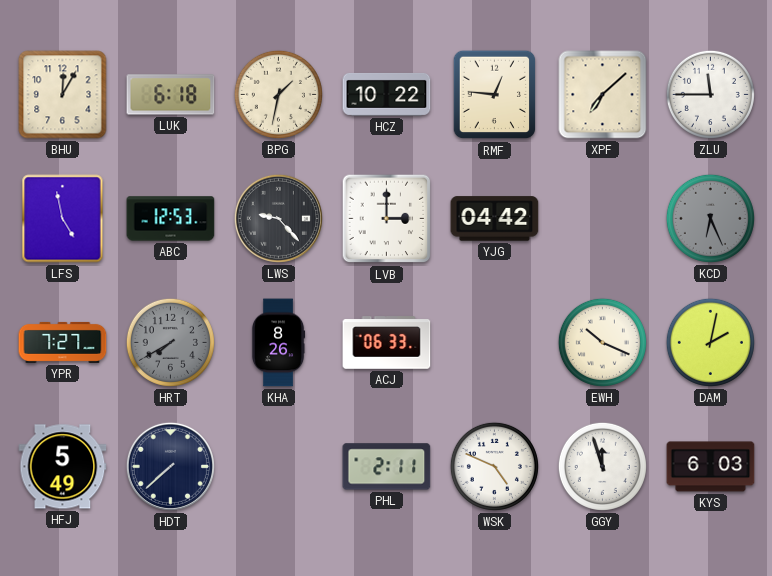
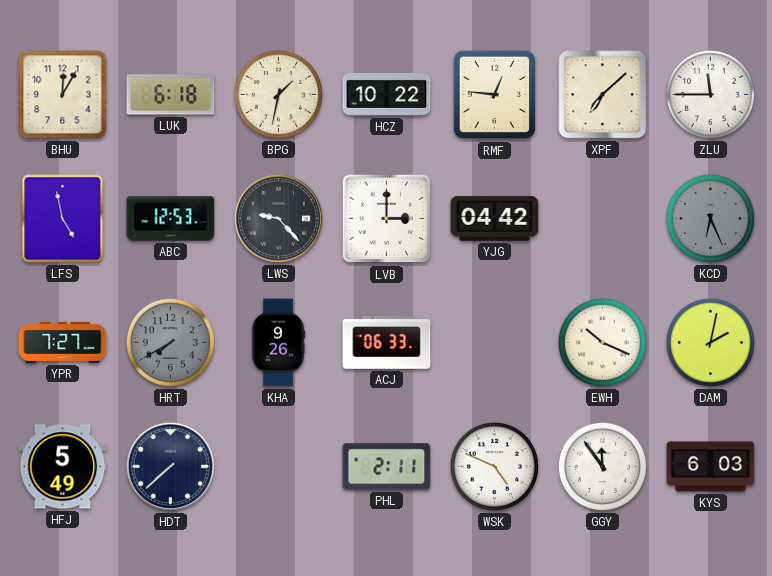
KHA: 8:26 -> 9:26 (278, 343)
GGY: 11:57 -> 11:54 (602, 466)
